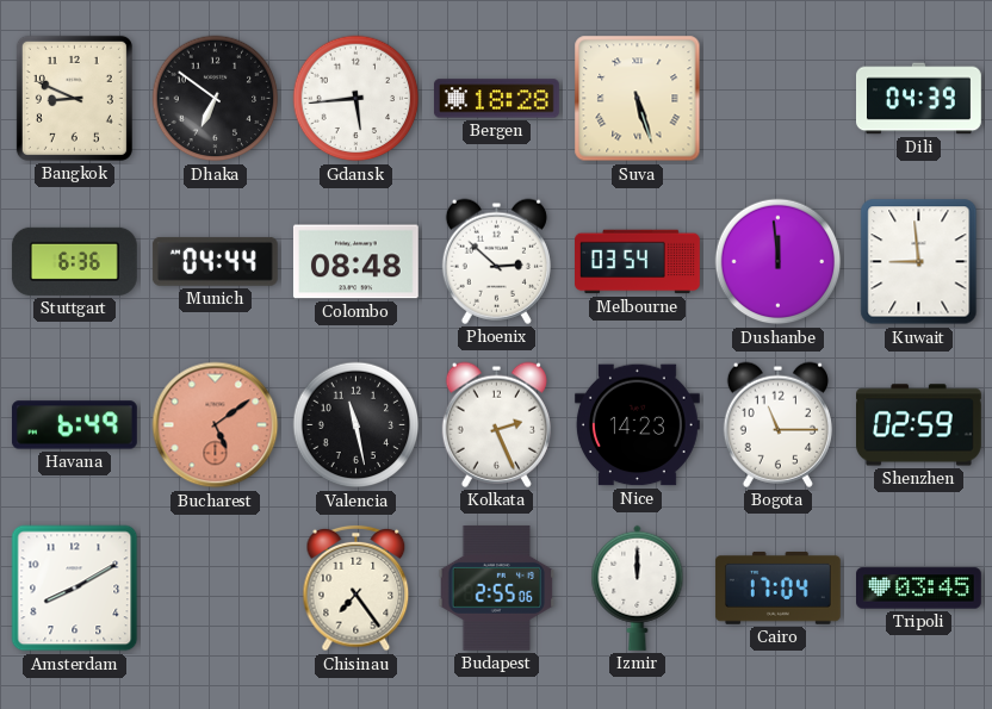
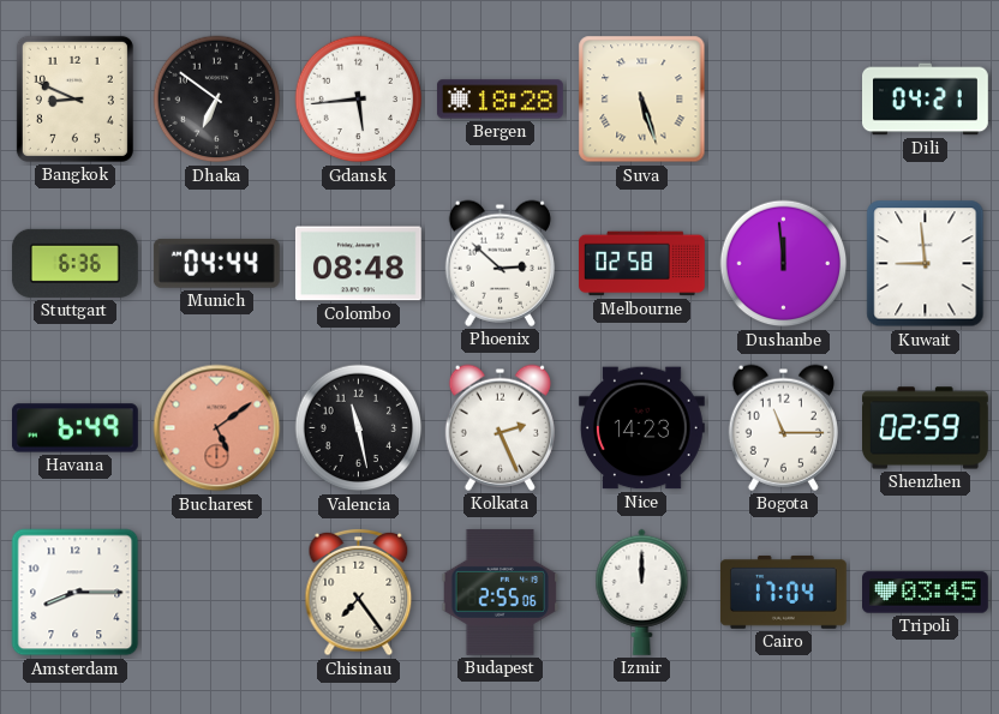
Dili: 04:39 -> 04:21 (926, 100)
Melbourne: 03:54 -> 02:58 (642, 264)
Amsterdam: 8:10 -> 8:15 (76, 593)
